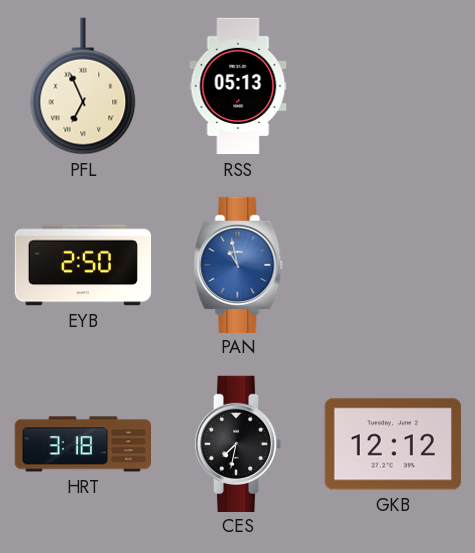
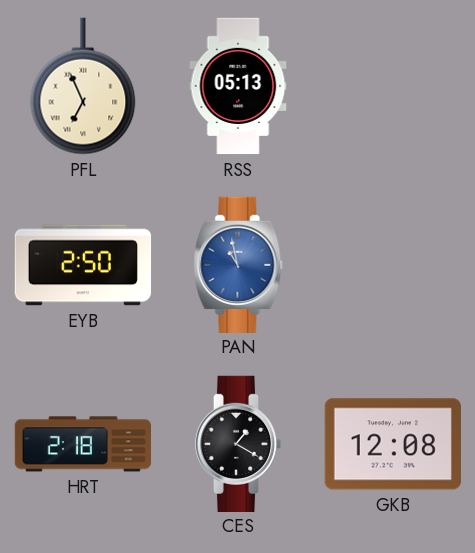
HRT: 3:18 -> 2:18 (82, 444)
CES: 7:32 -> 1:20 (238, 443)
GKB: 12:12 -> 12:08 (393, 444)
